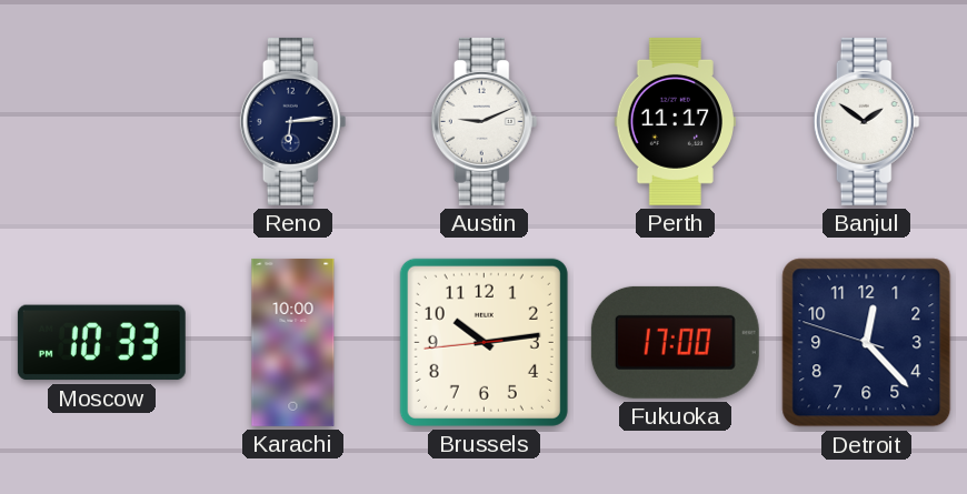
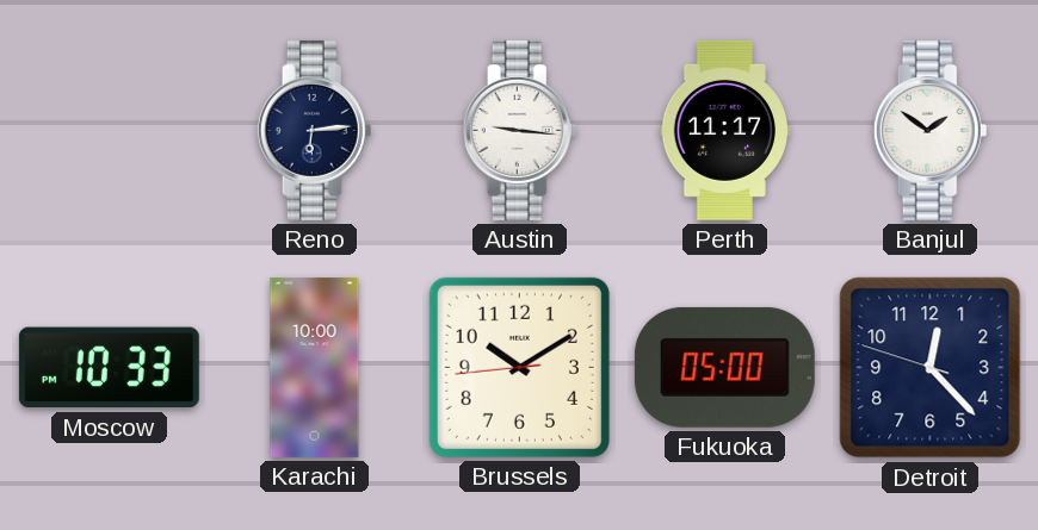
Austin: 9:11 -> 9:16 (520, 130)
Brussels: 10:13 -> 10:09 (519, 367)
Fukuoka: 17:00 -> 05:00 (724, 367)
